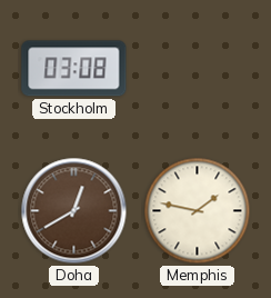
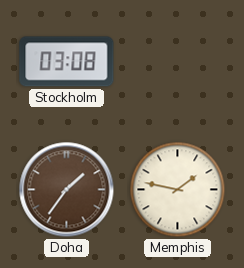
Doha: 12:40 -> 1:36 (67, 190)
